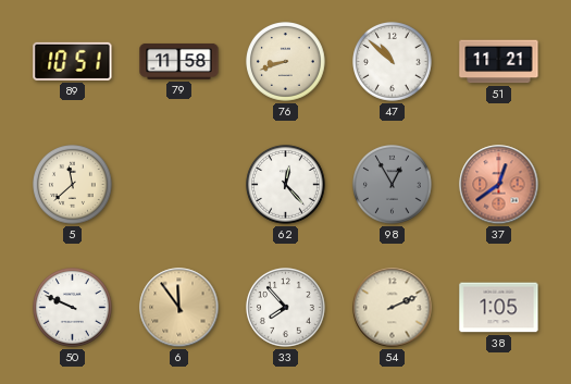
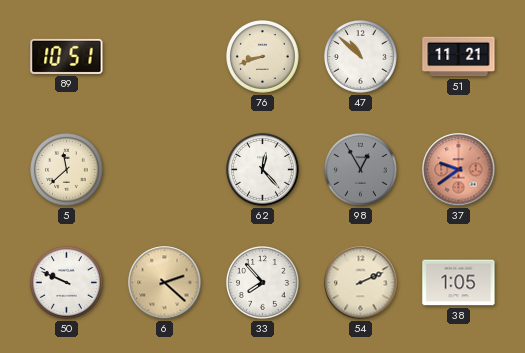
79: 11:58 -> none (179, 61)
37: 12:39 -> 9:39 (459, 170)
6: 11:54 -> 2:22 (165, 283)
